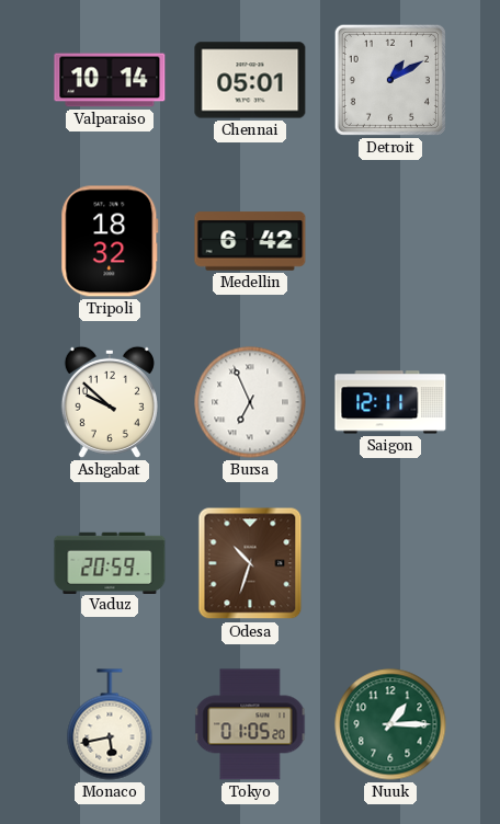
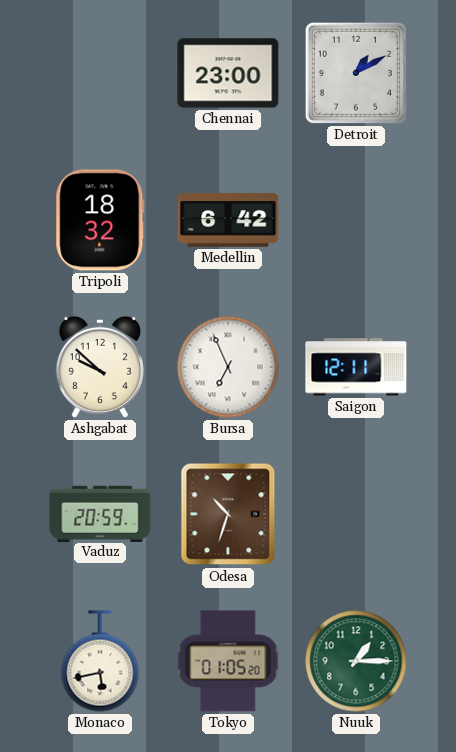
Valparaiso: 10:14 -> none (110, 80)
Chennai: 05:01 -> 23:00 (228, 73)
